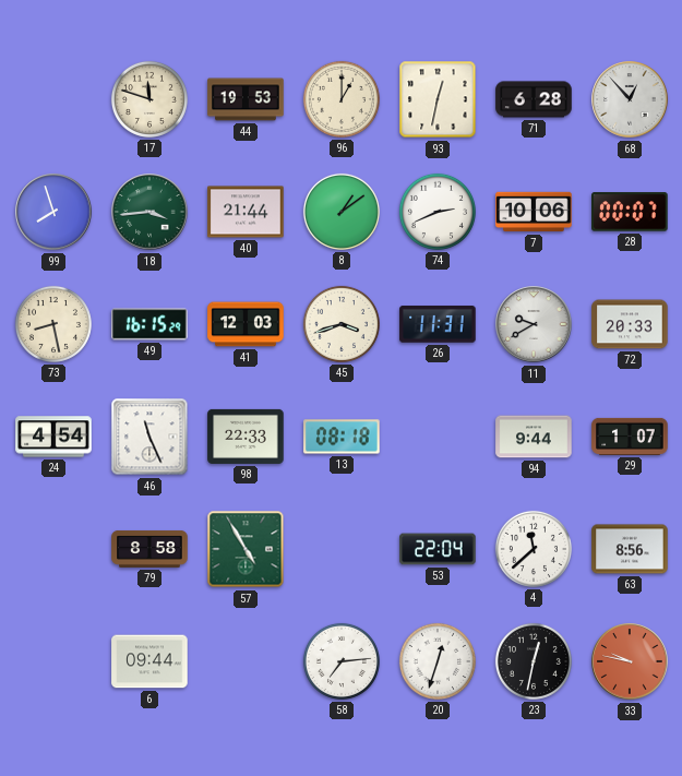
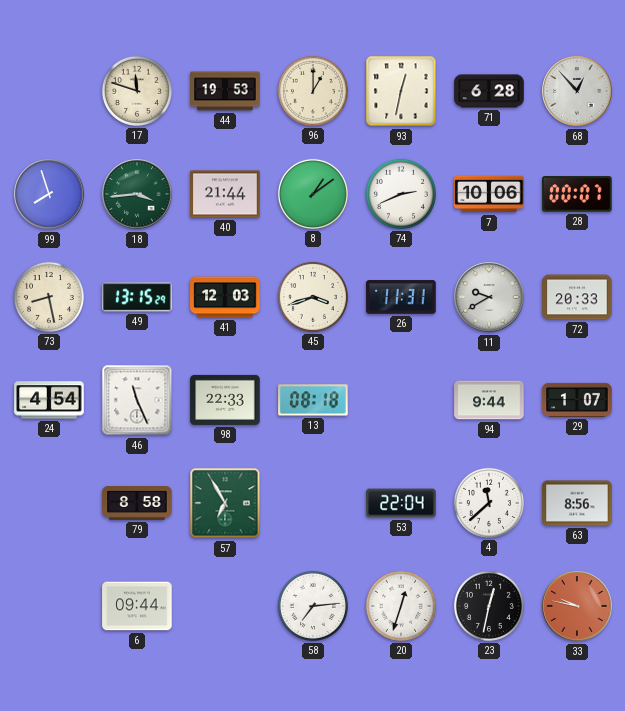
49: 16:15 -> 13:15 (137, 297)
57: 4:55 -> 6:55 (225, 503)
